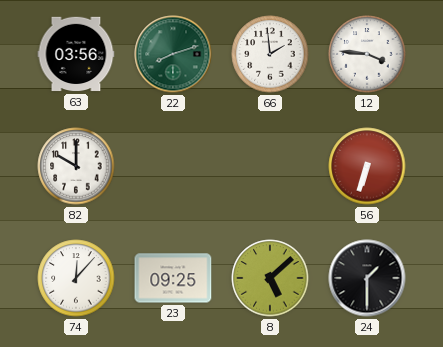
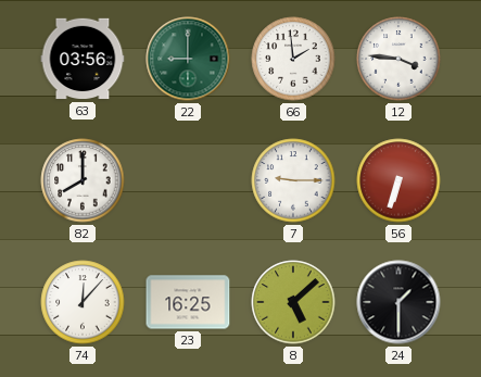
22: 8:12 -> 9:00 (188, 59)
82: 10:00 -> 8:00 (83, 180)
7: none -> 9:15 (293, 180)
23: 09:25 -> 16:25 (188, 302)
